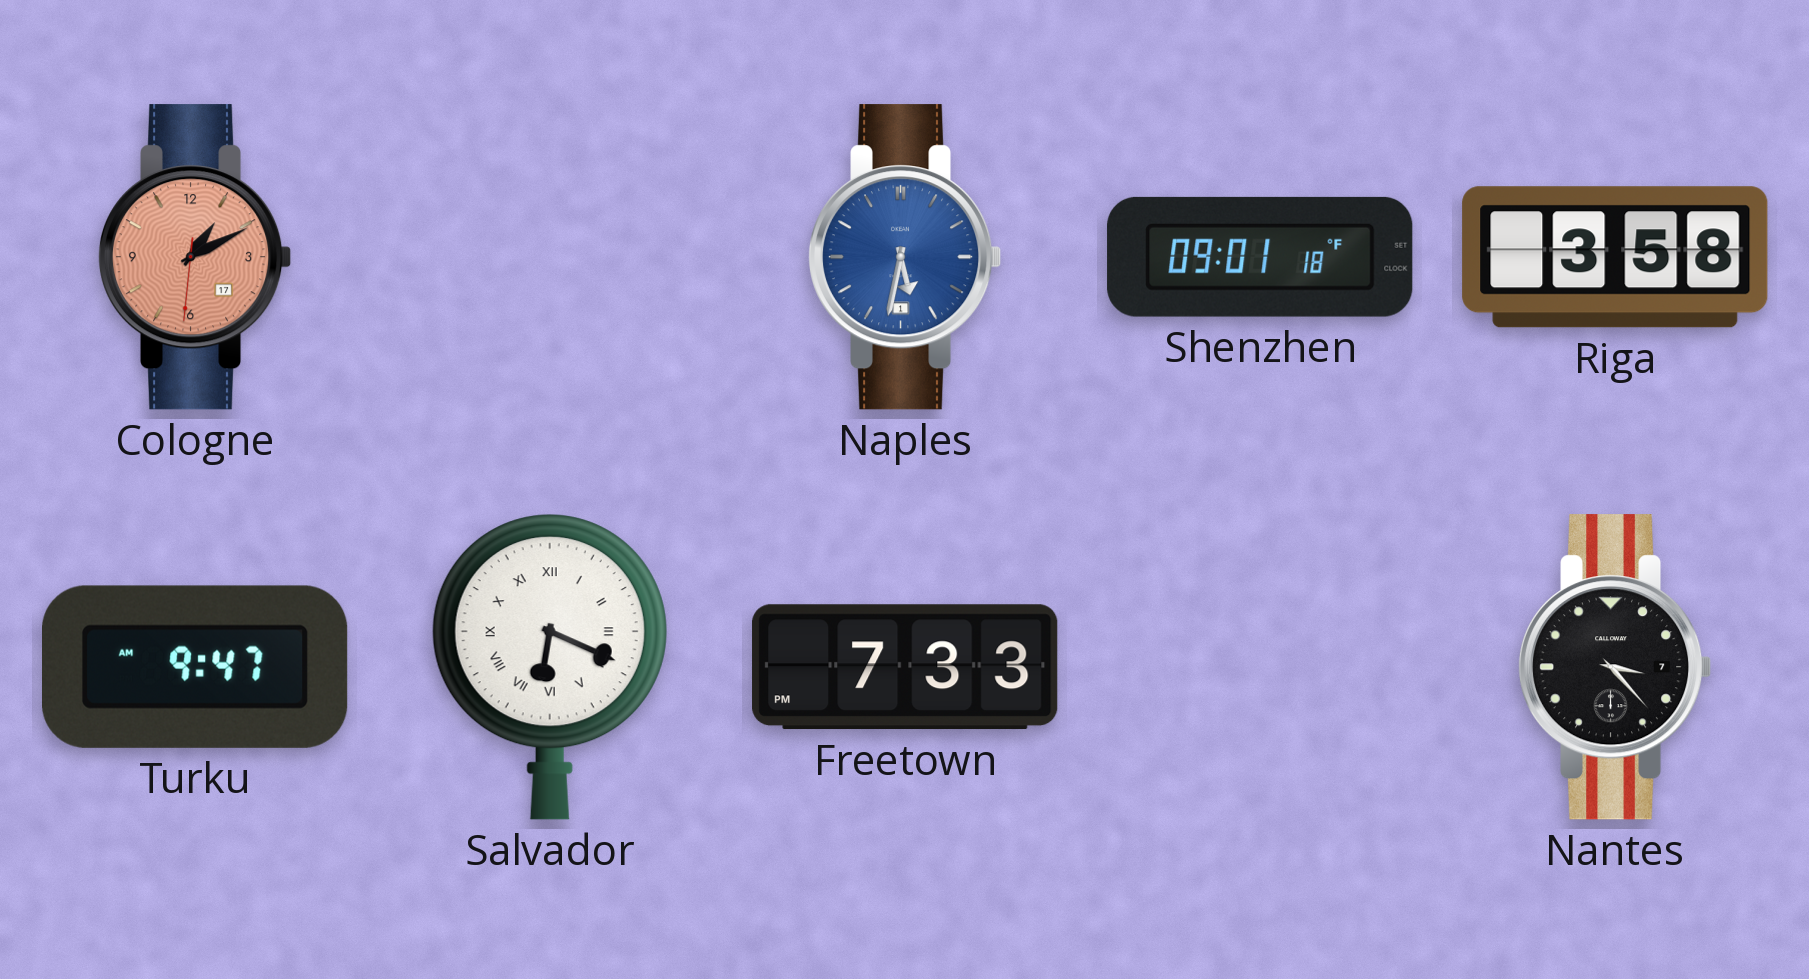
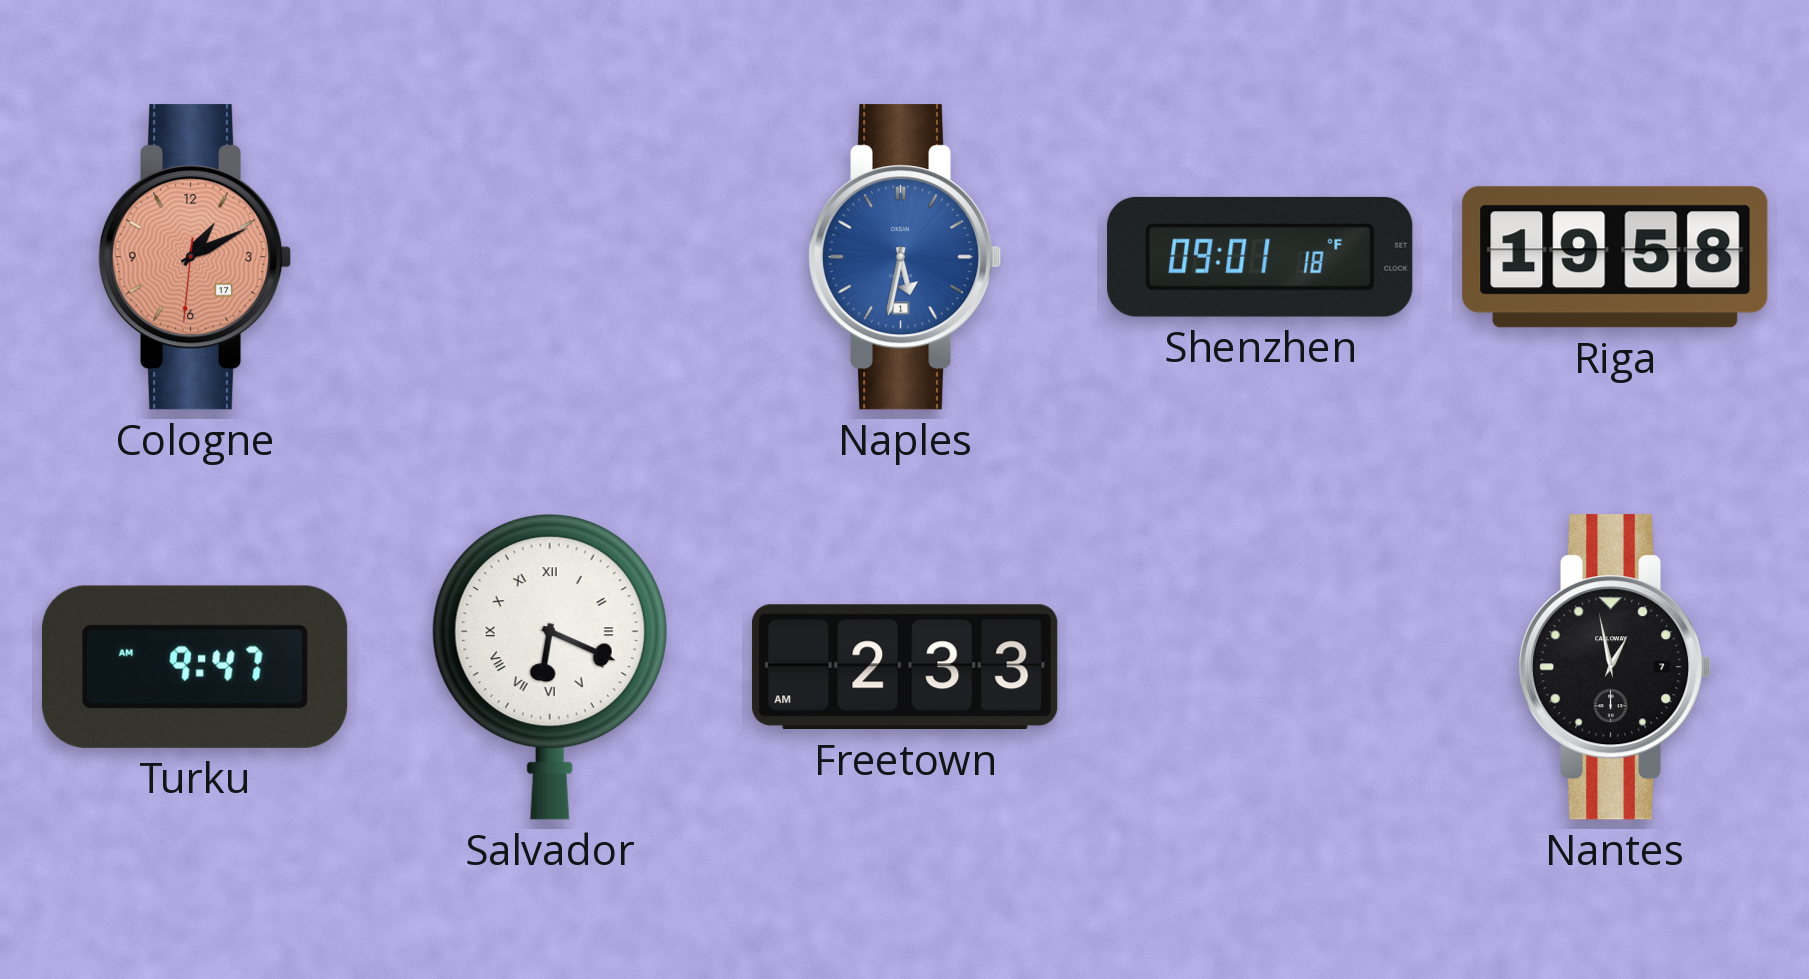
Riga: 3:58 -> 19:58 (1615, 257)
Freetown: 7:33 -> 2:33 (905, 667)
Nantes: 3:23 -> 12:58 (1615, 667)
